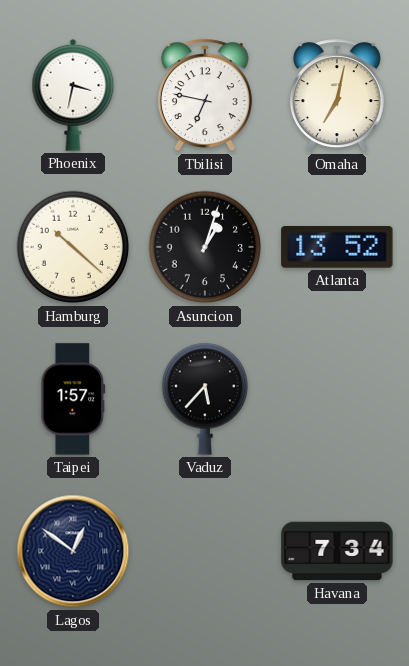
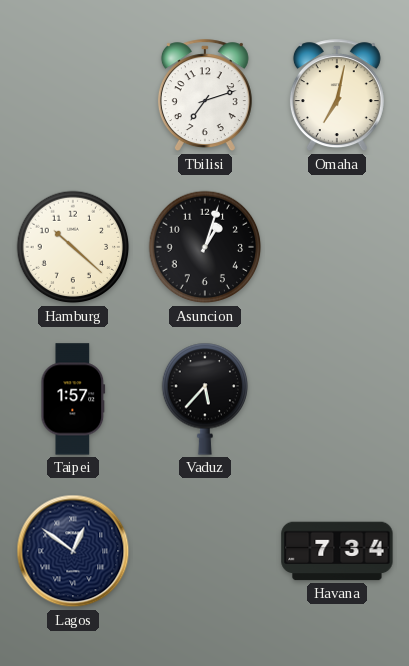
Phoenix: 3:32 -> none (73, 95)
Tbilisi: 6:47 -> 7:12 (205, 96)
Atlanta: 13:52 -> none (337, 248)
